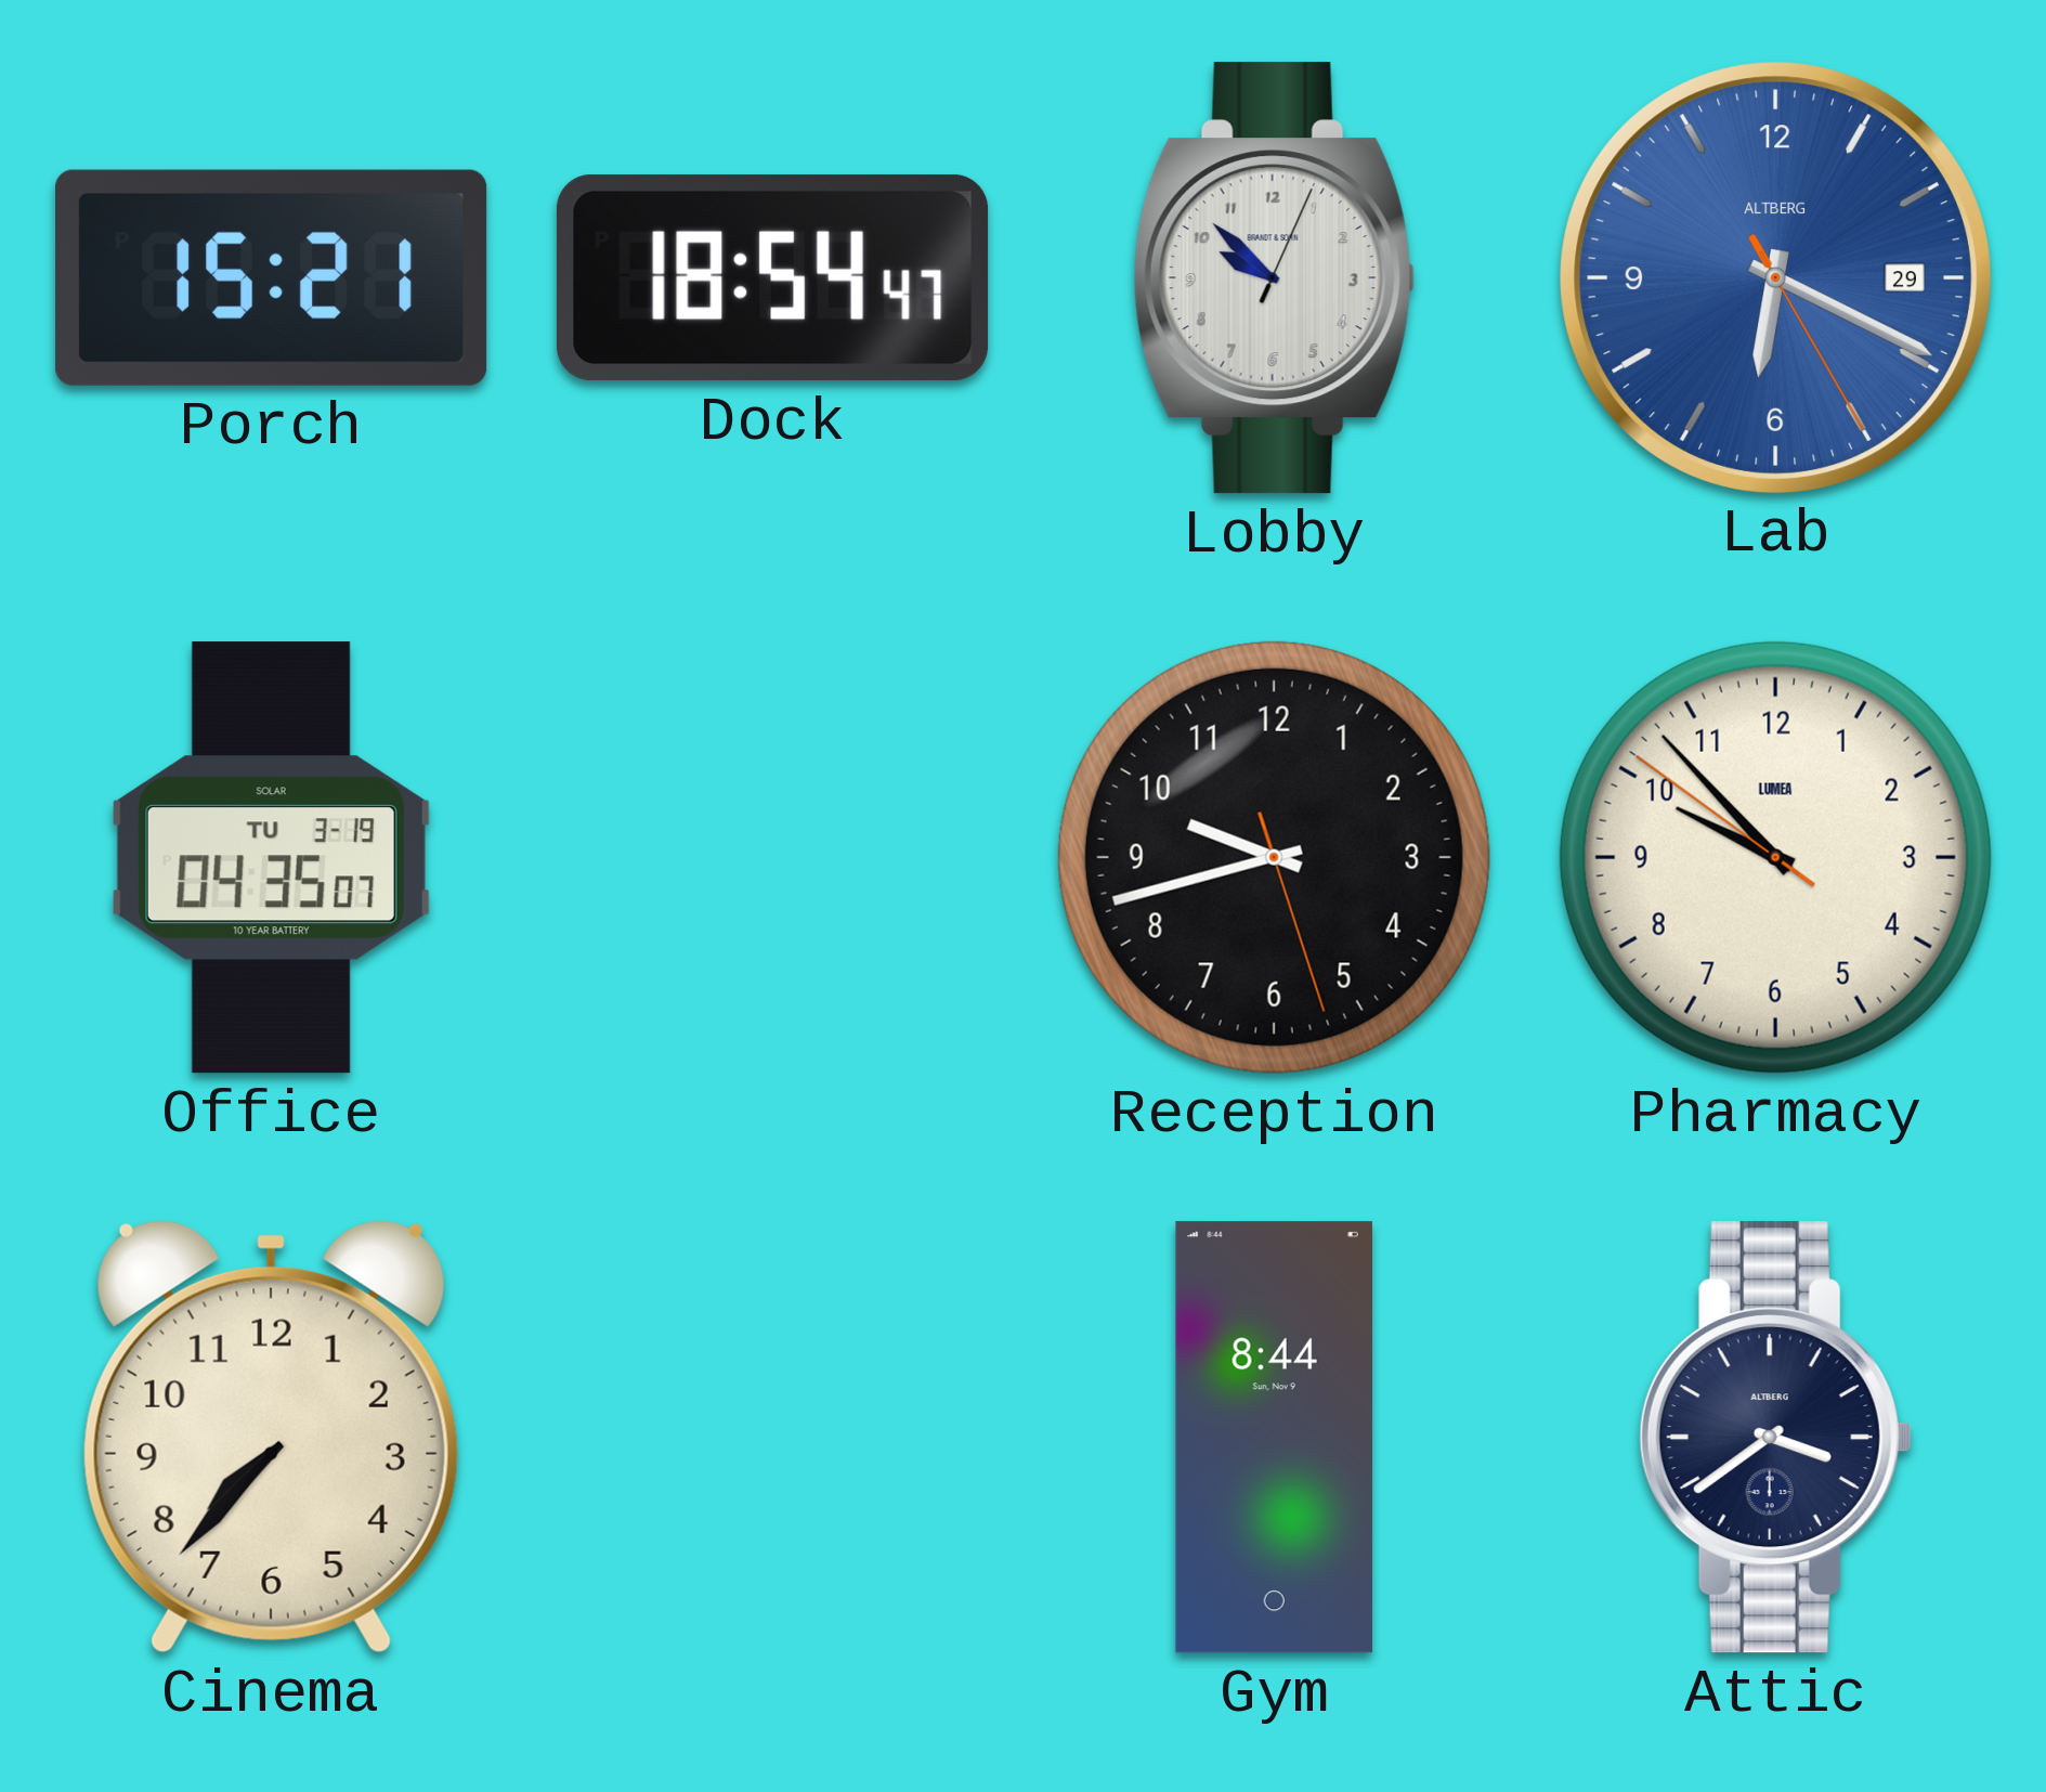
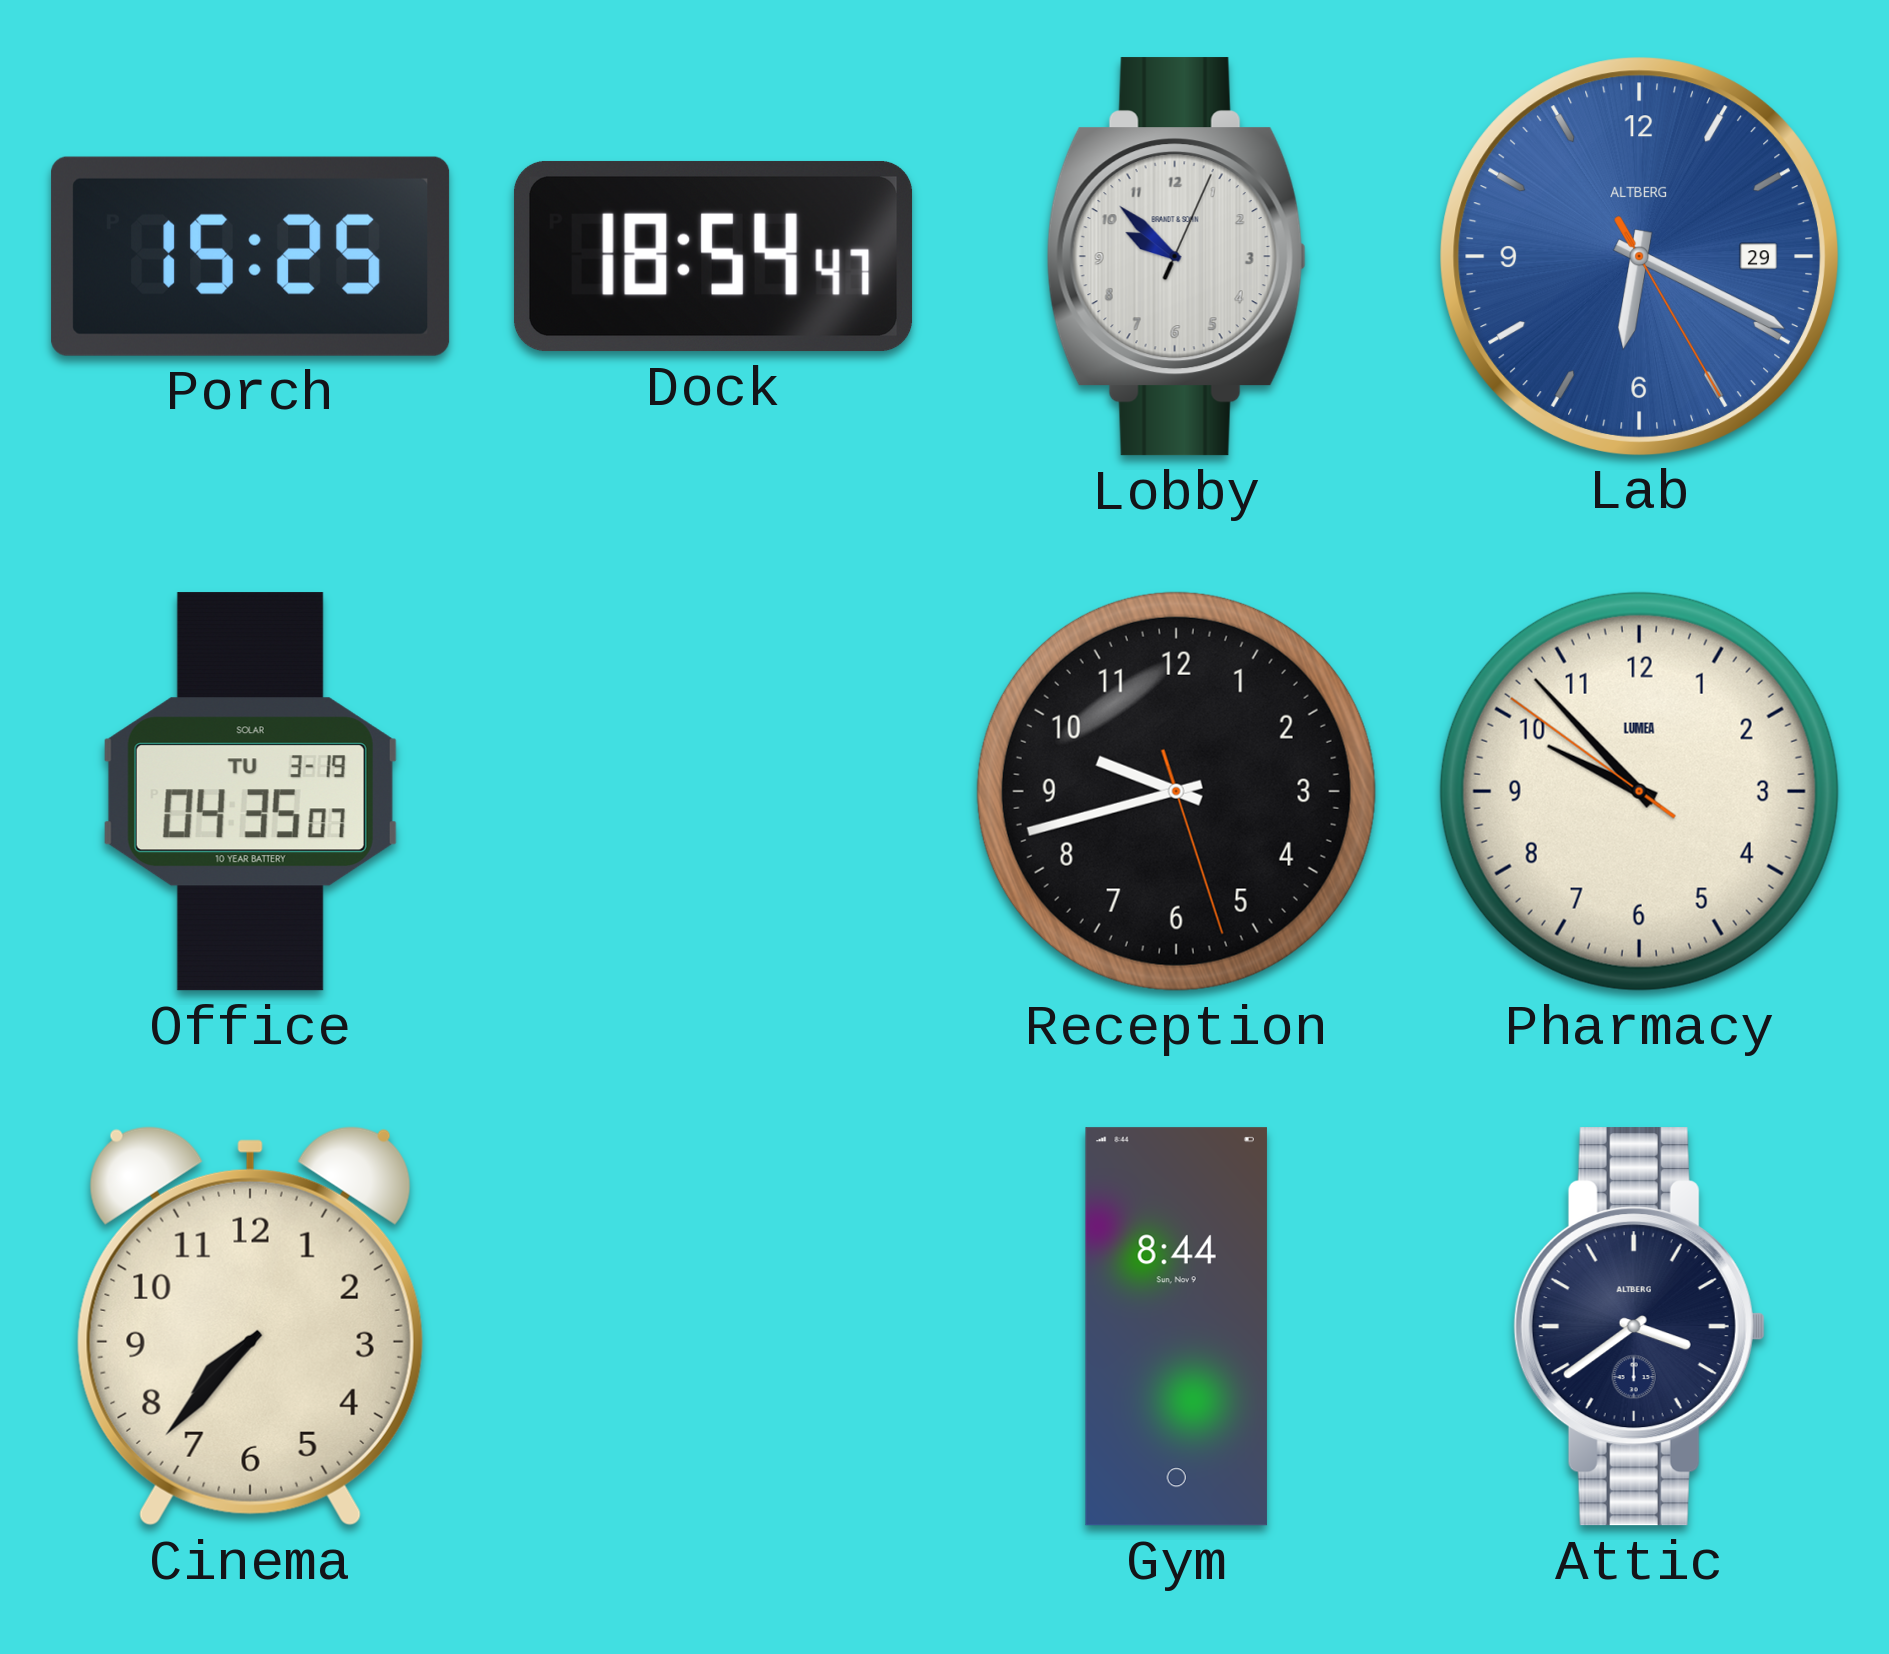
Porch: 15:21 -> 15:25 (251, 256)
